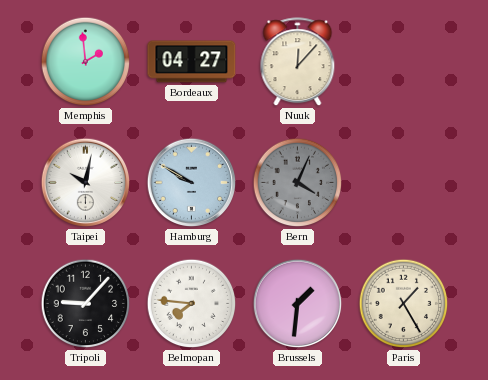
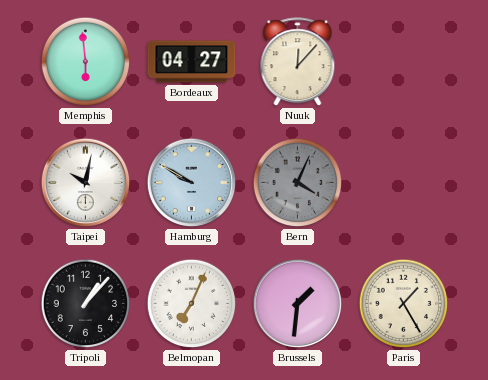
Memphis: 1:59 -> 5:59 (86, 62)
Tripoli: 9:07 -> 1:07 (86, 304)
Belmopan: 7:46 -> 7:04 (192, 304)
